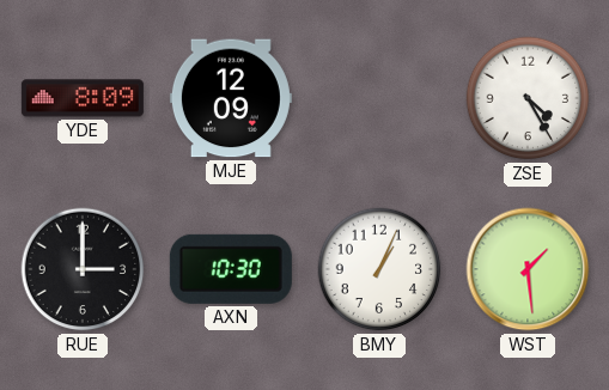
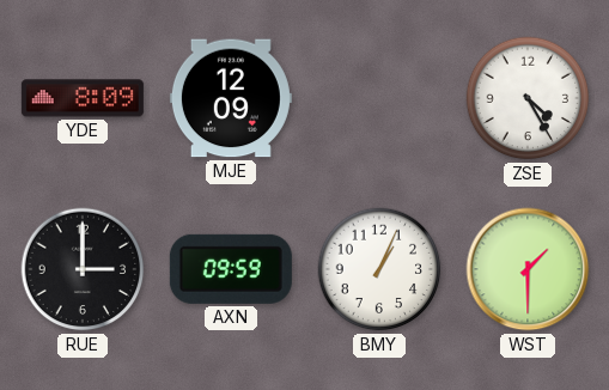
AXN: 10:30 -> 09:59 (231, 269)
WST: 1:29 -> 1:30 (528, 269)
